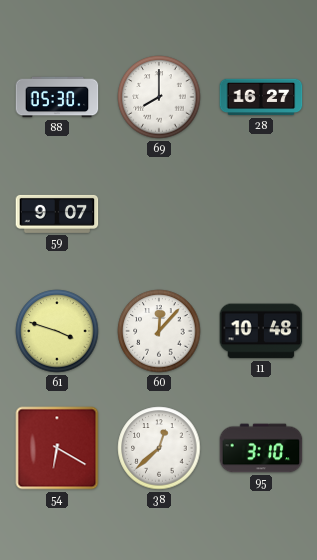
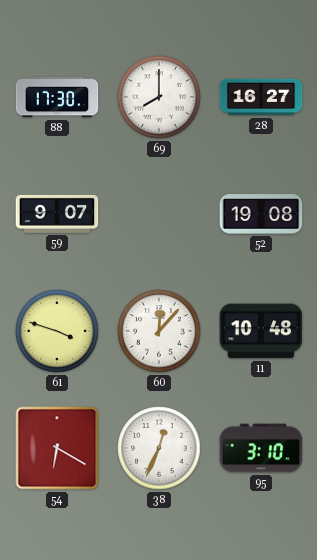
88: 05:30 -> 17:30 (57, 97)
52: none -> 19:08 (261, 214)
38: 12:38 -> 12:34 (159, 448)
